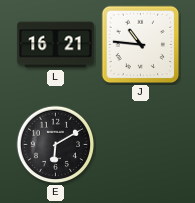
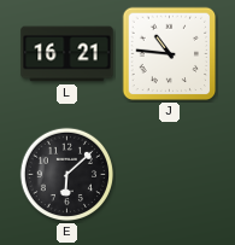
E: 6:10 -> 6:08 (67, 175)
